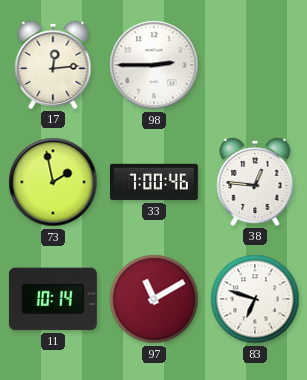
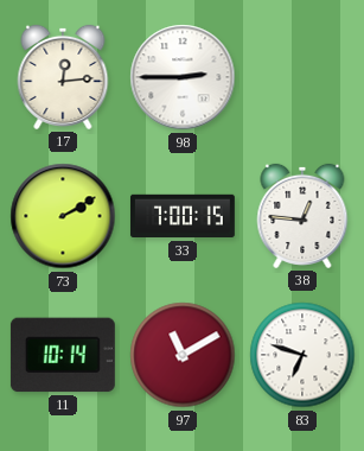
73: 1:58 -> 2:10 (63, 216)
33: 7:00:46 -> 7:00:15 (183, 216)
